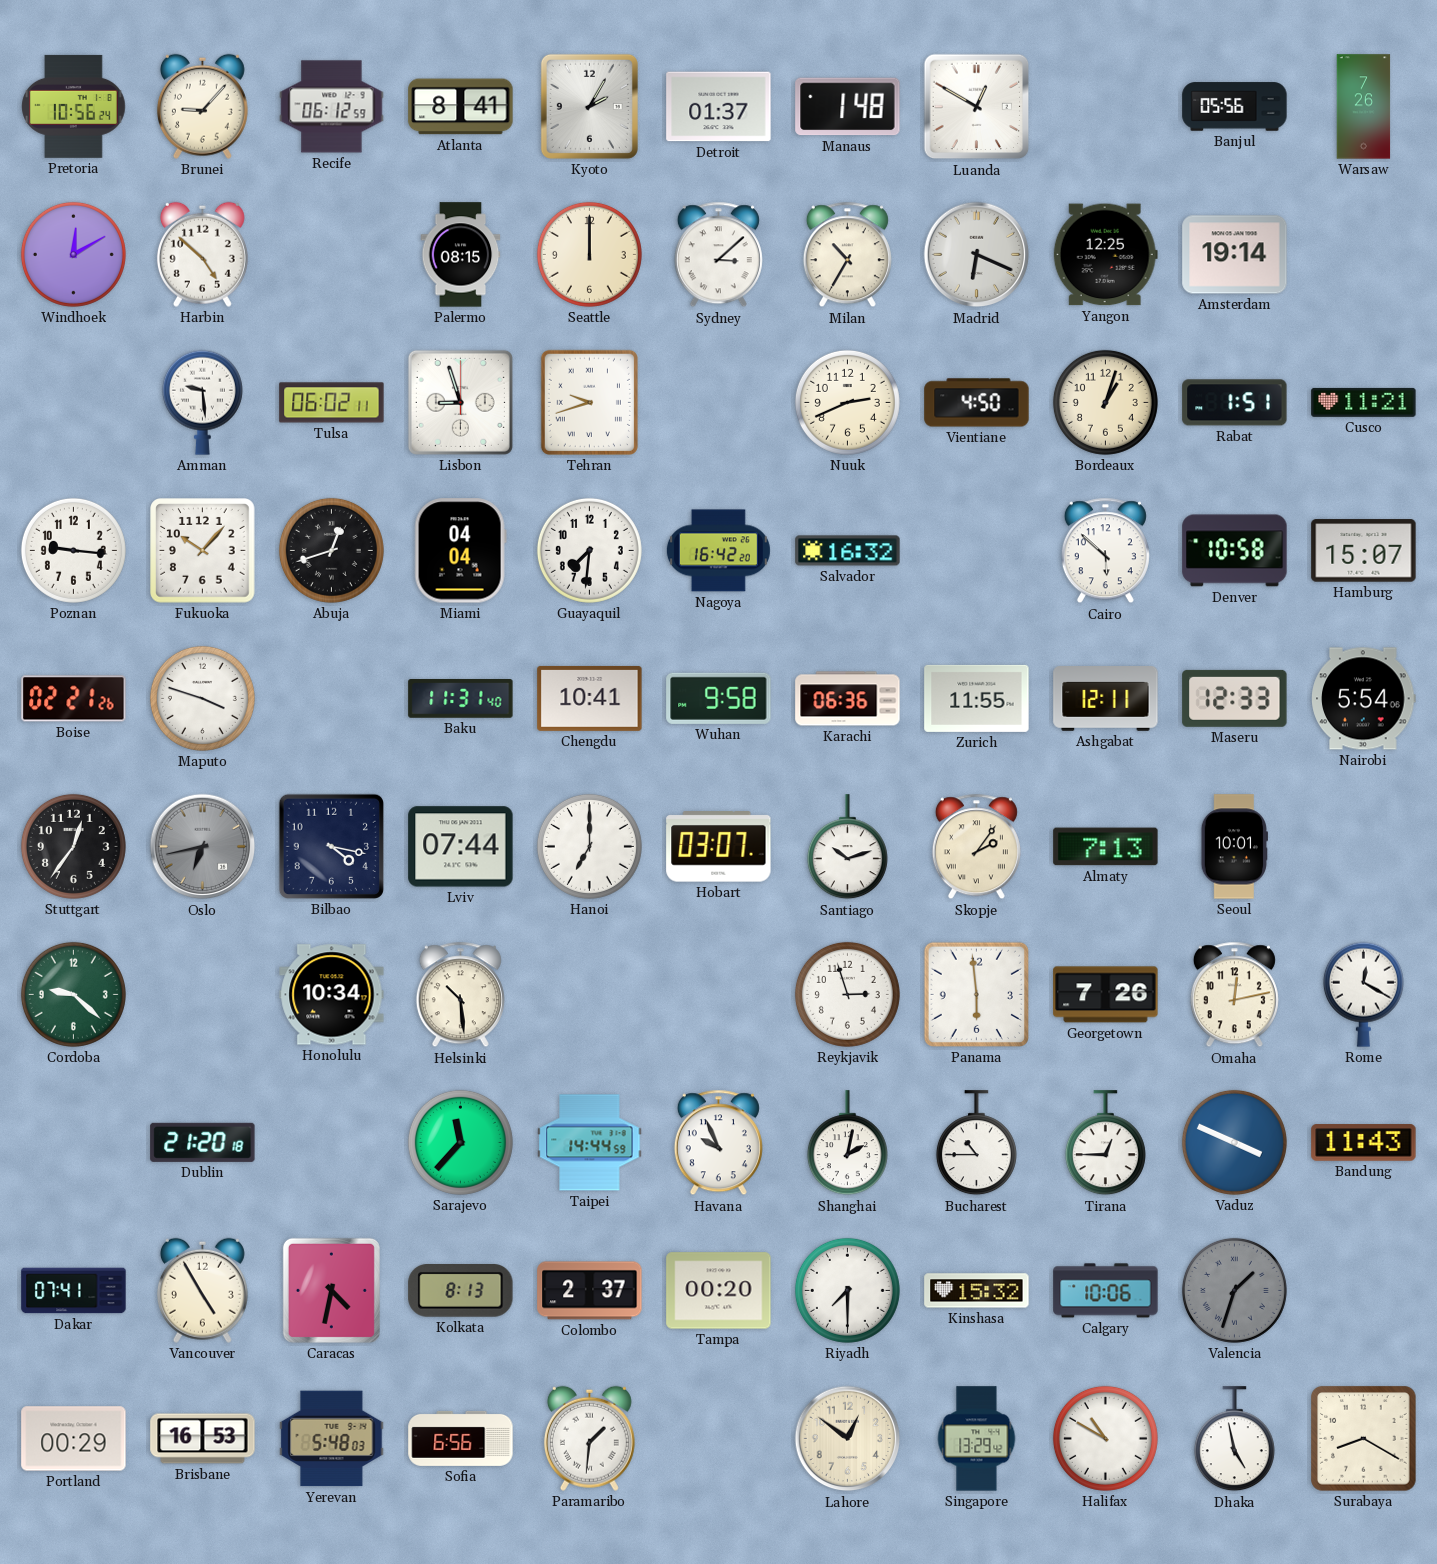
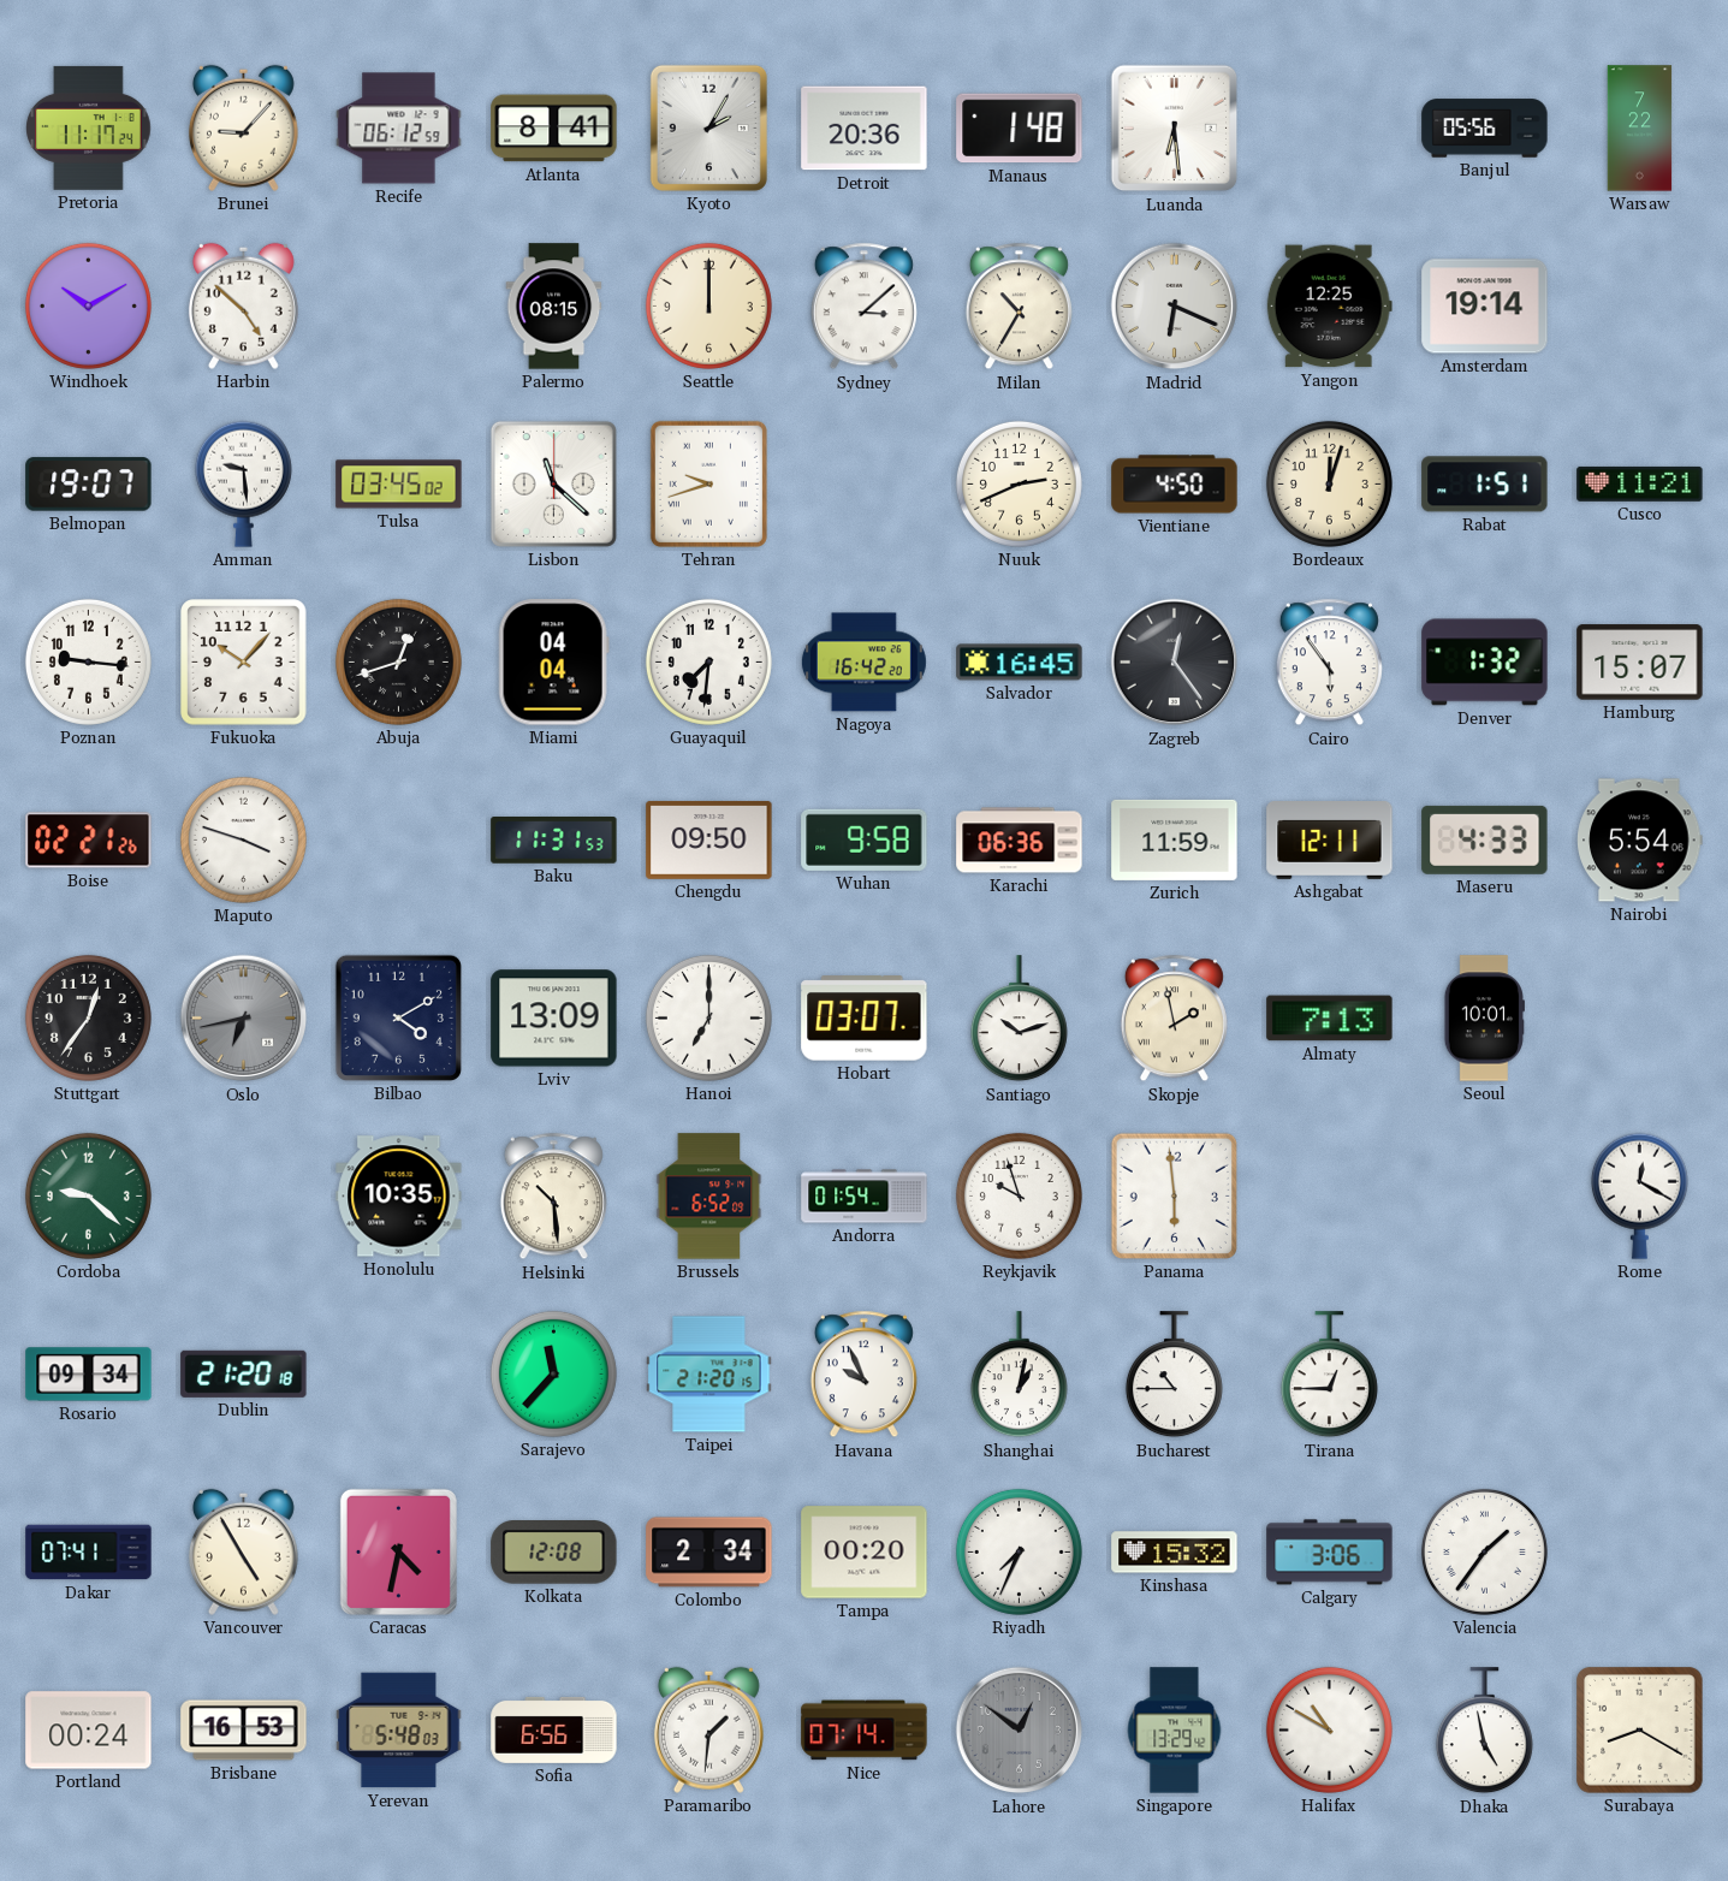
Pretoria: 10:56 -> 11:17 (89, 127)
Detroit: 01:37 -> 20:36 (865, 129)
Luanda: 12:50 -> 6:29 (1175, 129)
Warsaw: 7:26 -> 7:22 (1640, 129)
Windhoek: 12:10 -> 10:10 (88, 305)
Belmopan: none -> 19:07 (89, 485)
Tulsa: 06:02 -> 03:45 (399, 485)
Lisbon: 8:57 -> 11:22 (553, 483)
Bordeaux: 1:03 -> 12:03 (1329, 483)
Salvador: 16:32 -> 16:45 (1020, 663)
Zagreb: none -> 12:24 (1175, 663)
Cairo: 5:52 -> 5:54 (1329, 663)
Denver: 10:58 -> 1:32 (1485, 663)
Baku: 11:31:40 -> 11:31:53 (554, 841)
Chengdu: 10:41 -> 09:50 (709, 839)
Zurich: 11:55 -> 11:59 (1175, 839)
Maseru: 12:33 -> 4:33 (1485, 839)
Bilbao: 4:17 -> 4:10 (398, 1017)
Lviv: 07:44 -> 13:09 (554, 1019)
Skopje: 2:06 -> 1:58 (1174, 1019)
Honolulu: 10:34 -> 10:35 (399, 1197)
Brussels: none -> 6:52 (709, 1197)
Andorra: none -> 01:54 (865, 1197)
Reykjavik: 2:57 -> 9:57 (1019, 1195)
Georgetown: 7:26 -> none (1106, 995)
Omaha: 12:13 -> none (1234, 995)
Rosario: none -> 09:34 (89, 1375)
Taipei: 14:44 -> 21:20 (709, 1375)
Shanghai: 2:02 -> 1:02 (1019, 1375)
Vaduz: 3:49 -> none (1234, 1142)
Bandung: 11:43 -> none (1364, 1143)
Kolkata: 8:13 -> 12:08 (554, 1553)
Colombo: 2:37 -> 2:34 (709, 1553)
Riyadh: 7:30 -> 7:34 (1019, 1551)
Calgary: 10:06 -> 3:06 (1330, 1553)
Valencia: 1:33 -> 1:36 (1484, 1551)
Valencia dial: grey -> white (1484, 1551)
Portland: 00:29 -> 00:24 (89, 1731)
Nice: none -> 07:14 (865, 1731)
Lahore dial: cream -> grey (1020, 1731)
